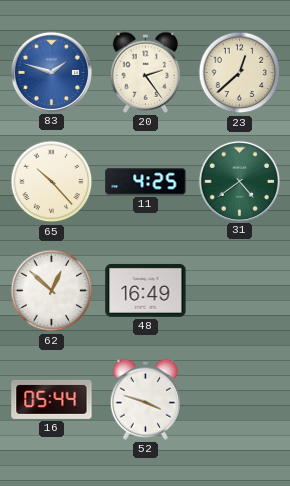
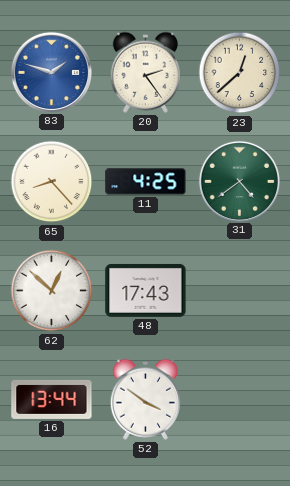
65: 10:23 -> 8:23 (52, 182)
48: 16:49 -> 17:43 (146, 290)
16: 05:44 -> 13:44 (52, 399)
52: 3:48 -> 3:51 (145, 399)
